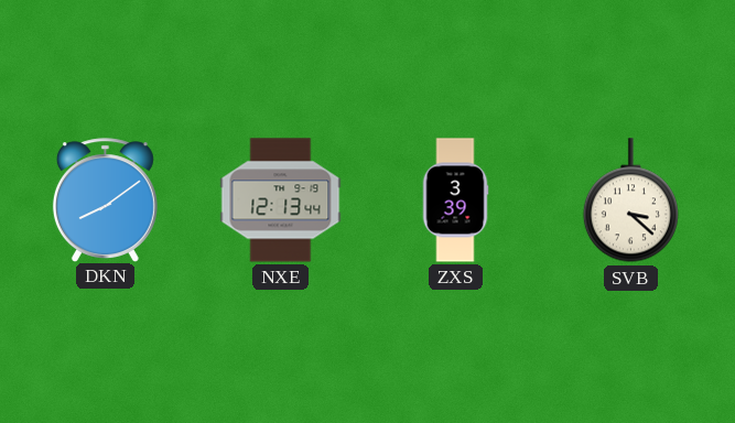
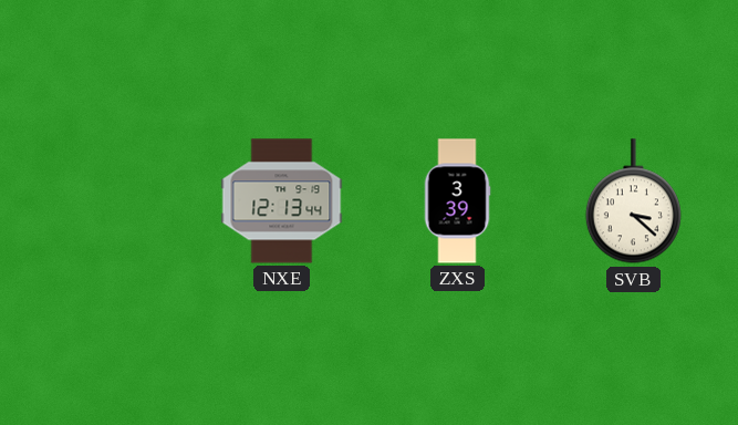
DKN: 8:09 -> none (105, 199)
